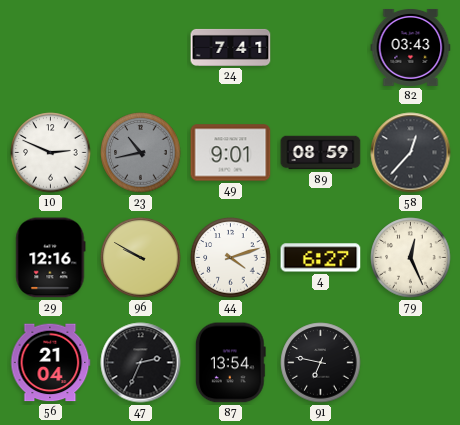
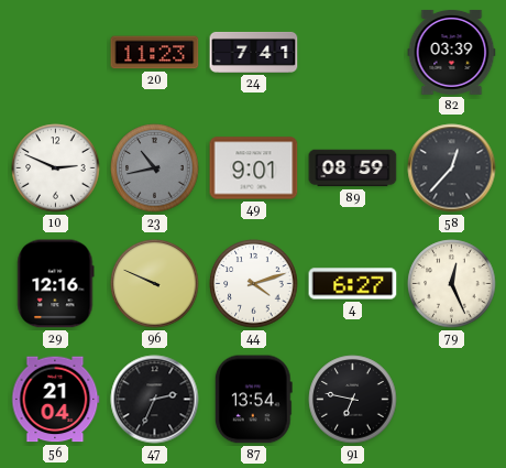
20: none -> 11:23 (155, 53)
82: 03:43 -> 03:39 (452, 52)
96: 9:50 -> 9:49 (155, 284)
